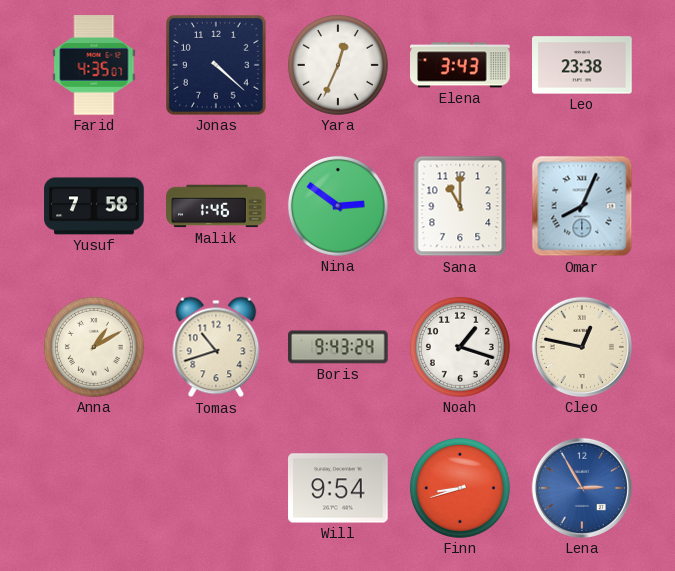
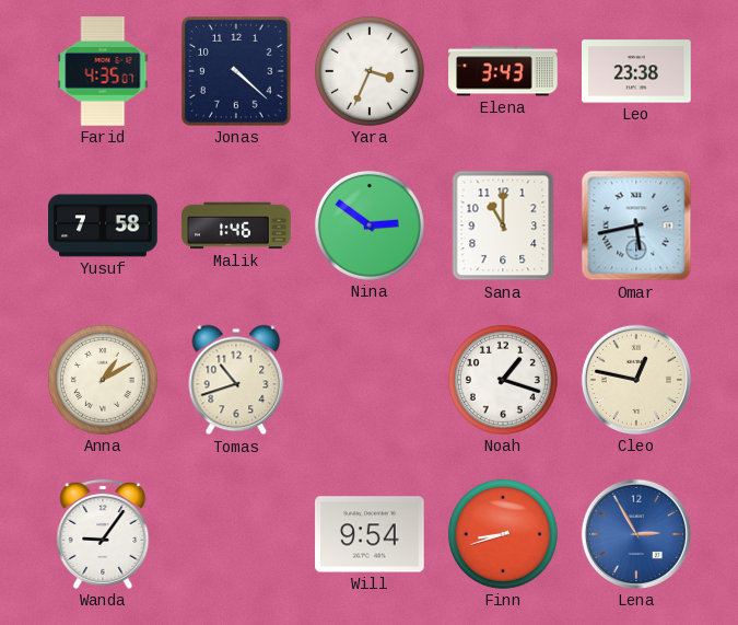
Yara: 12:34 -> 3:34 (370, 71)
Omar: 8:04 -> 5:43 (636, 225)
Boris: 9:43 -> none (338, 347)
Wanda: none -> 9:06 (103, 534)
